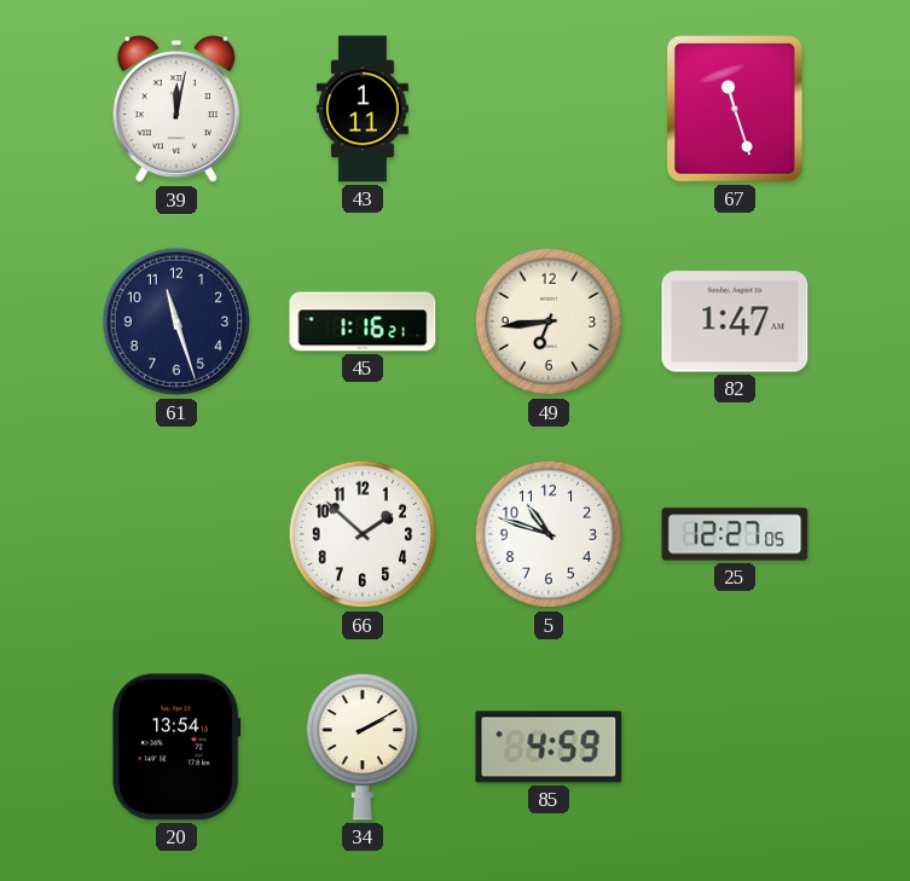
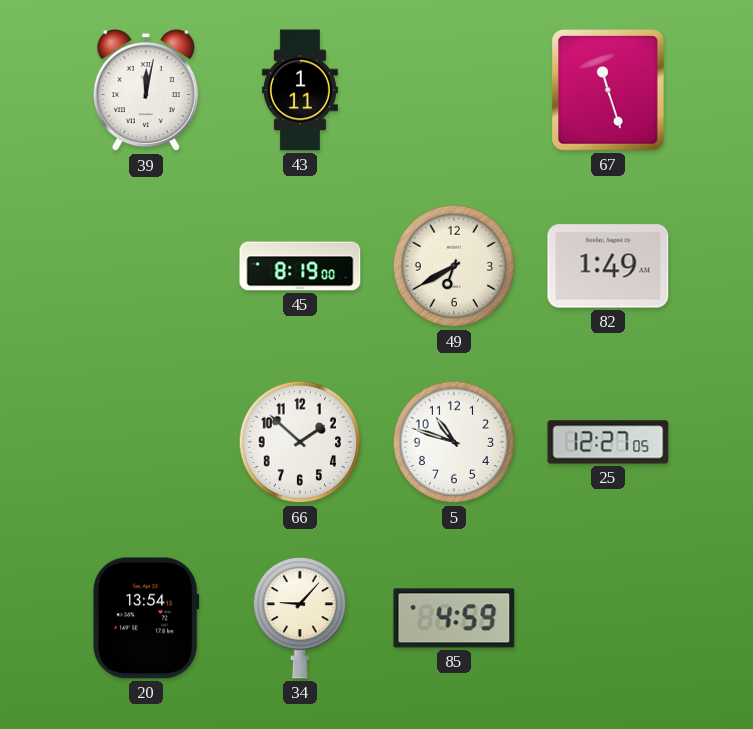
61: 11:27 -> none (176, 321)
45: 1:16 -> 8:19 (300, 266)
49: 6:44 -> 6:40 (454, 266)
82: 1:47 -> 1:49 (608, 266)
34: 2:10 -> 9:07 (299, 618)
